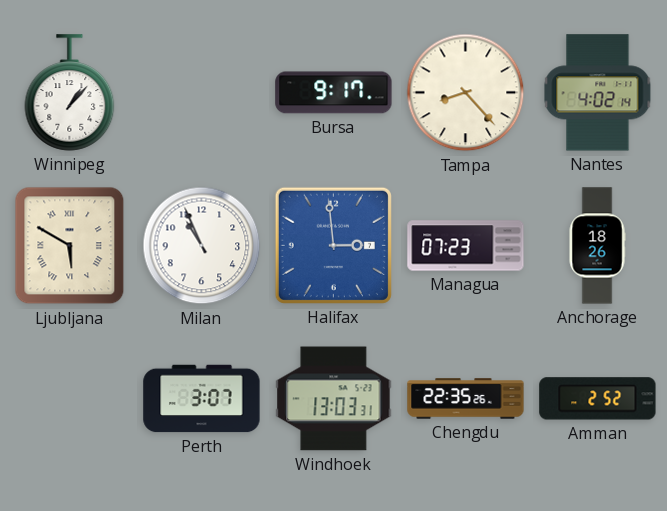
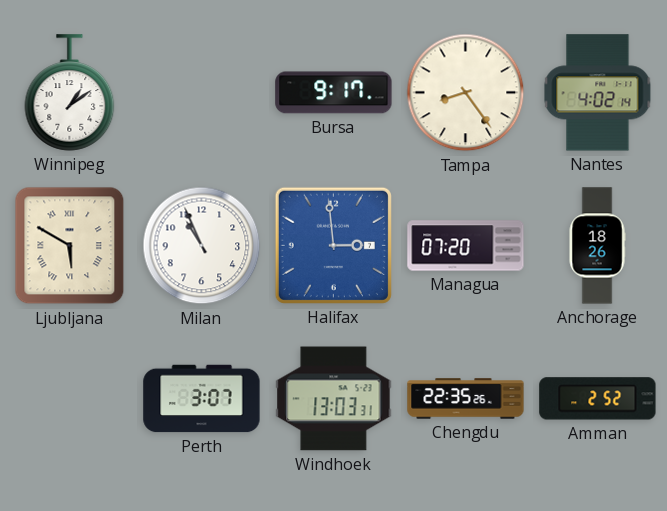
Winnipeg: 1:07 -> 1:09 (70, 93)
Tampa: 8:23 -> 8:24 (466, 93)
Managua: 07:23 -> 07:20 (466, 246)
